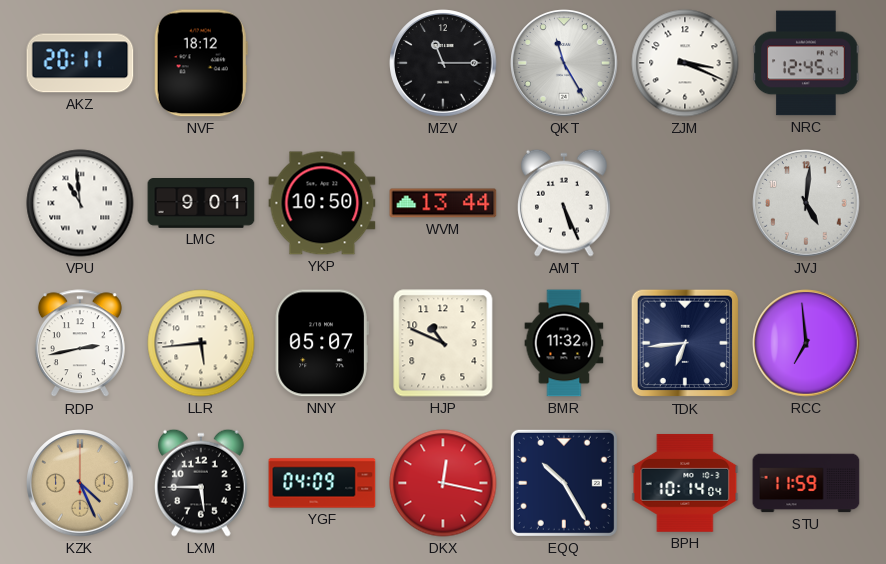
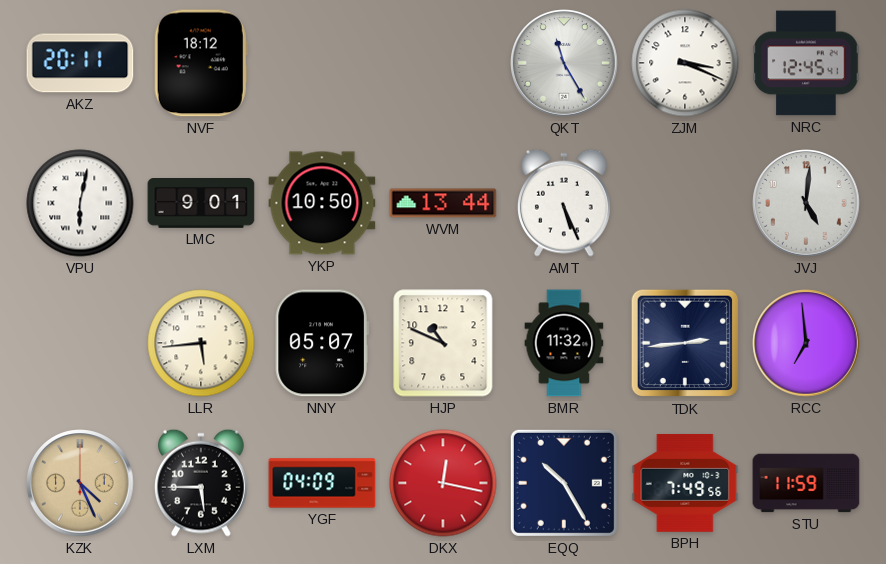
MZV: 11:15 -> none (443, 63)
VPU: 10:59 -> 6:02 (80, 203)
RDP: 2:43 -> none (80, 344)
TDK: 6:44 -> 2:44 (685, 343)
BPH: 10:14 -> 7:49 (685, 483)
